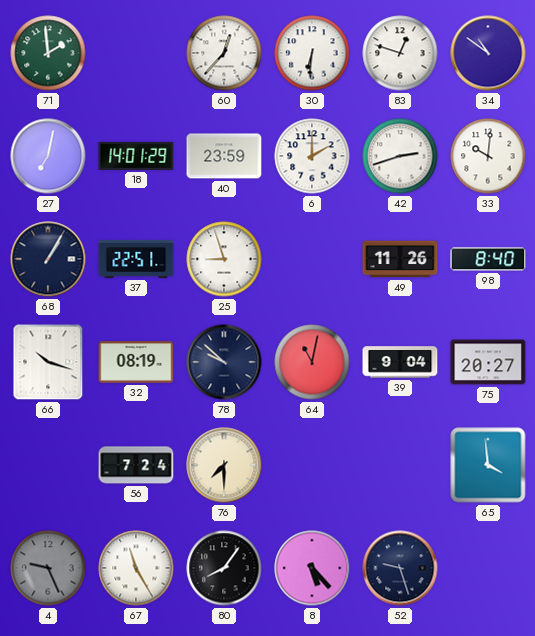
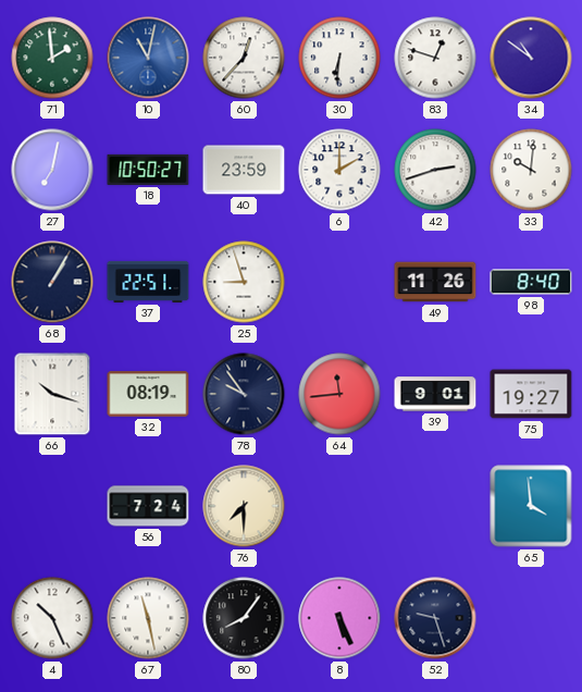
10: none -> 11:02 (148, 58)
18: 14:01 -> 10:50 (148, 170)
78: 9:52 -> 9:54 (244, 394)
64: 11:02 -> 11:44 (339, 394)
39: 9:04 -> 9:01 (435, 394)
75: 20:27 -> 19:27 (531, 394)
4: 9:26 -> 10:26 (52, 618)
4 dial: grey -> white (52, 618)
67: 11:25 -> 11:28 (148, 618)
8: 5:23 -> 5:26 (339, 618)
